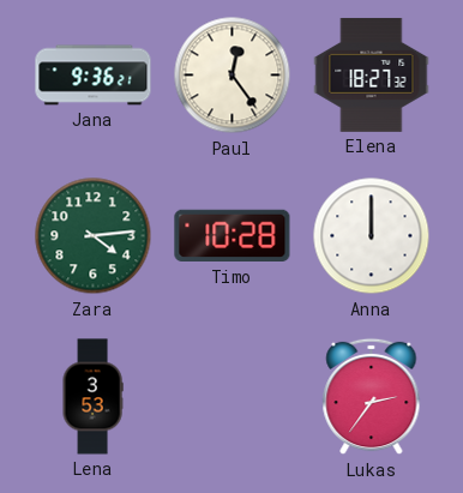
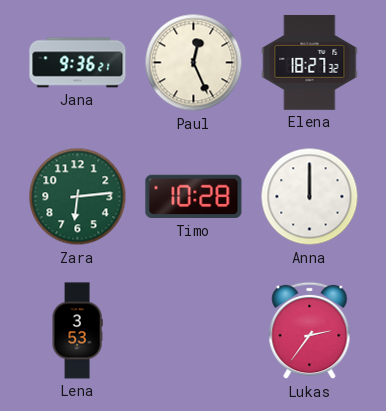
Paul: 12:24 -> 12:26 (194, 63)
Zara: 4:14 -> 6:14 (78, 197)
